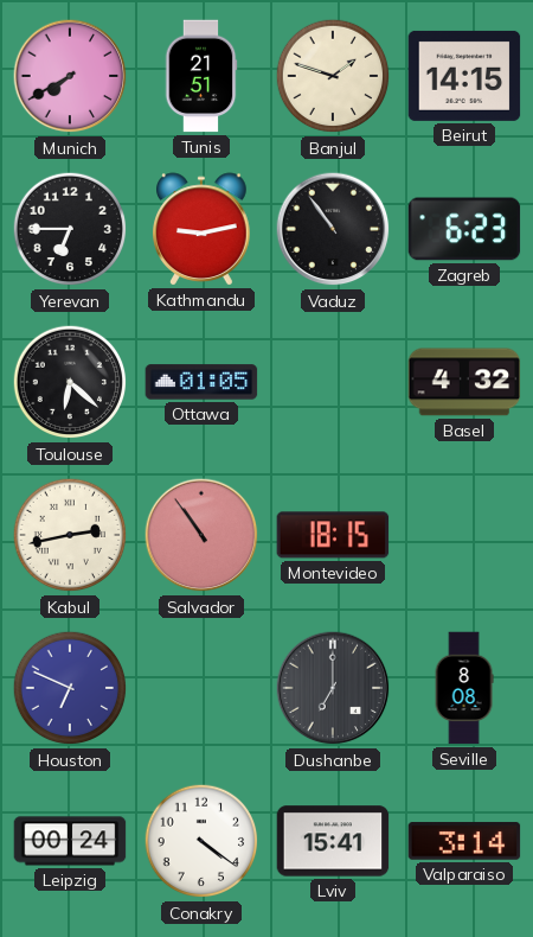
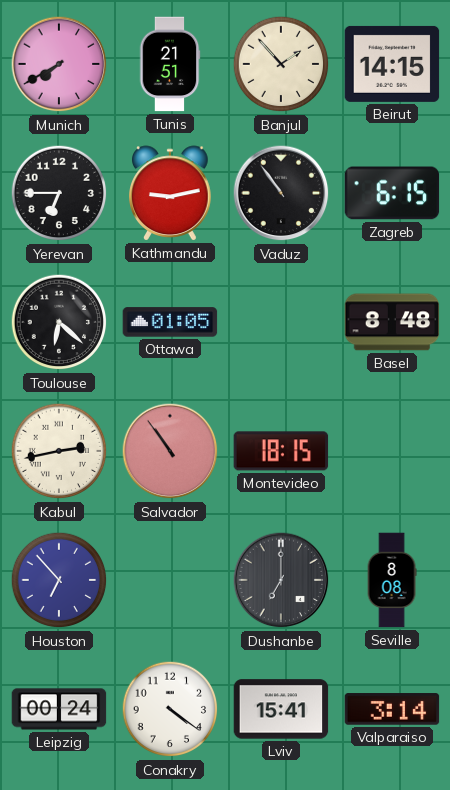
Banjul: 1:48 -> 1:53 (281, 64)
Zagreb: 6:23 -> 6:15 (392, 193)
Basel: 4:32 -> 8:48 (392, 322)
Houston: 6:49 -> 6:53 (59, 580)
